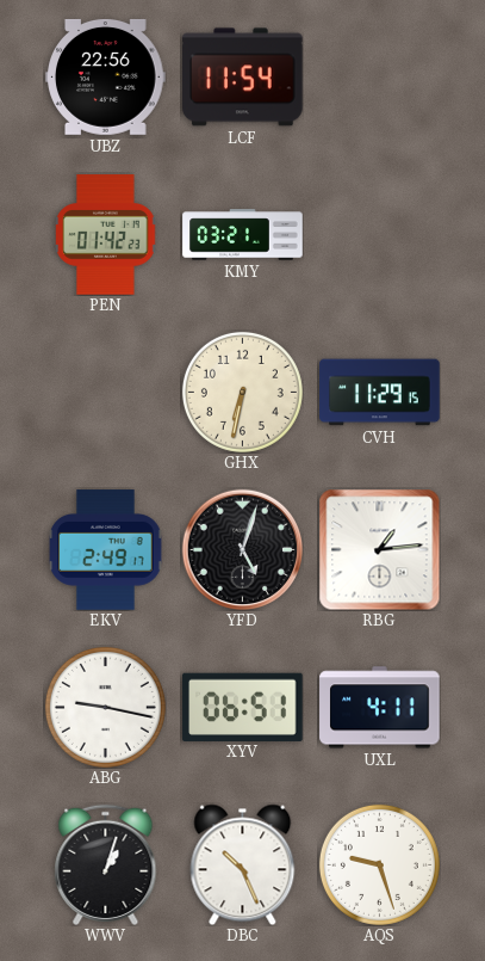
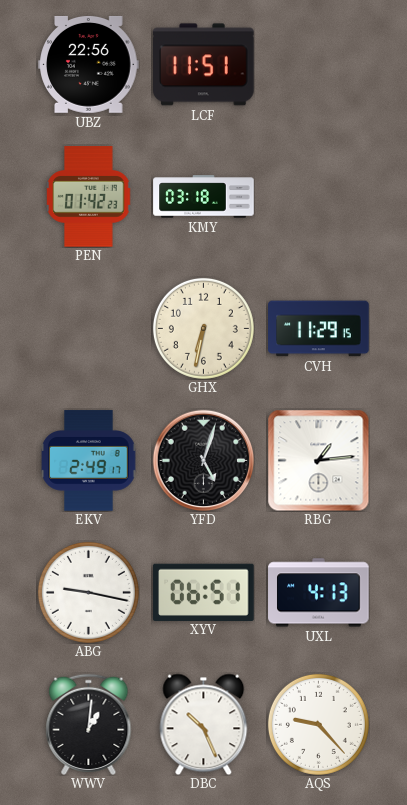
LCF: 11:54 -> 11:51 (204, 65)
KMY: 03:21 -> 03:18 (204, 197)
UXL: 4:11 -> 4:13 (319, 593)
WWV: 1:03 -> 1:01 (89, 724)
AQS: 9:27 -> 9:23 (318, 724)
